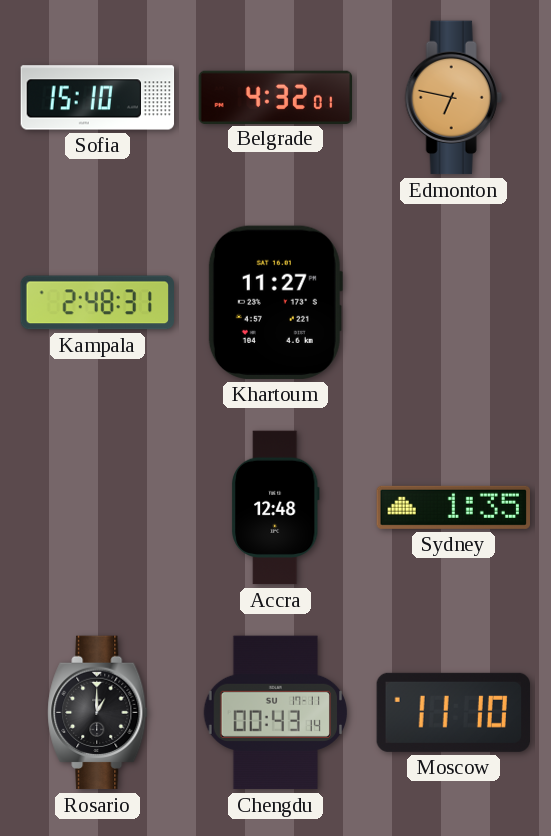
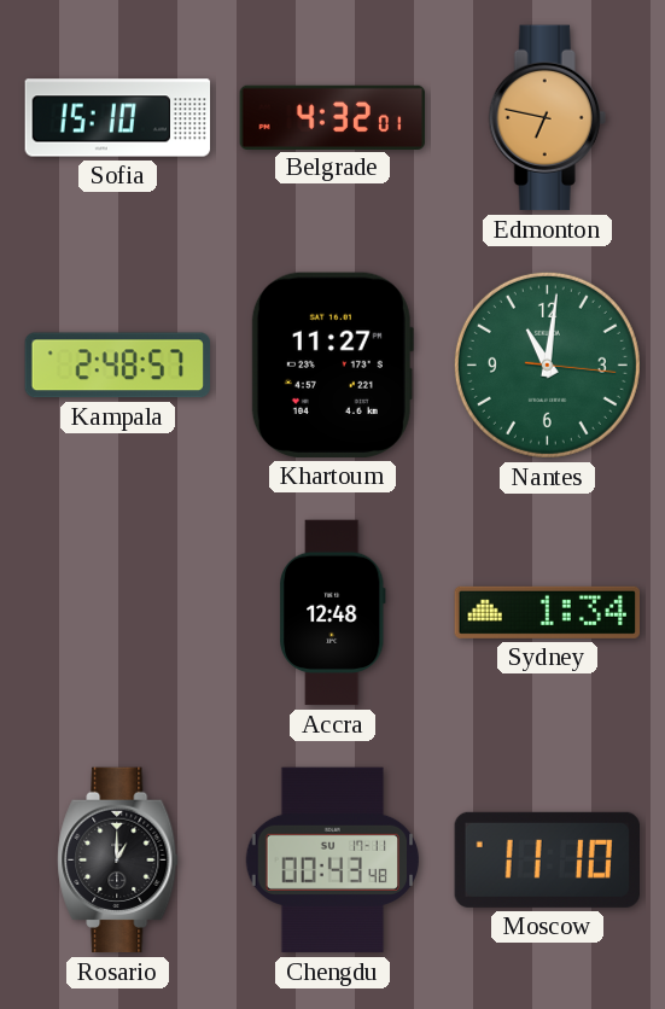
Kampala: 2:48:31 -> 2:48:57 (117, 366)
Nantes: none -> 11:01 (547, 364)
Sydney: 1:35 -> 1:34 (547, 612)
Chengdu: 00:43:14 -> 00:43:48 (333, 861)
